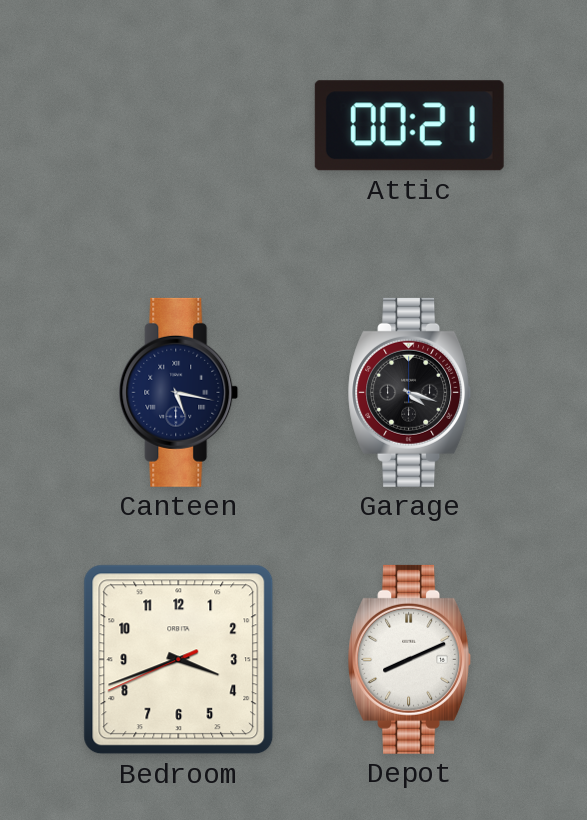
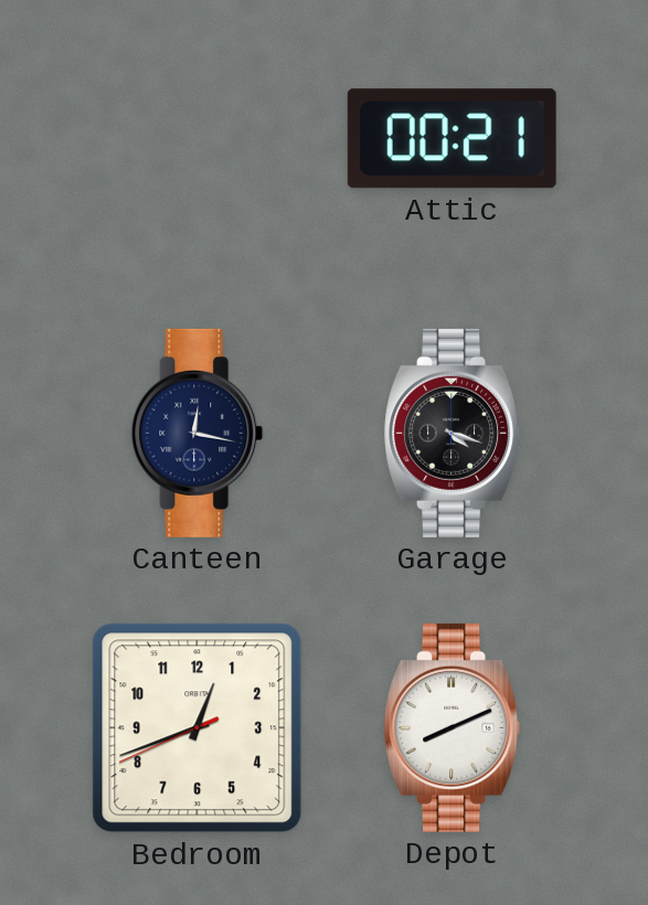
Canteen: 5:17 -> 12:17 (198, 433)
Bedroom: 3:41 -> 12:41 (198, 728)
